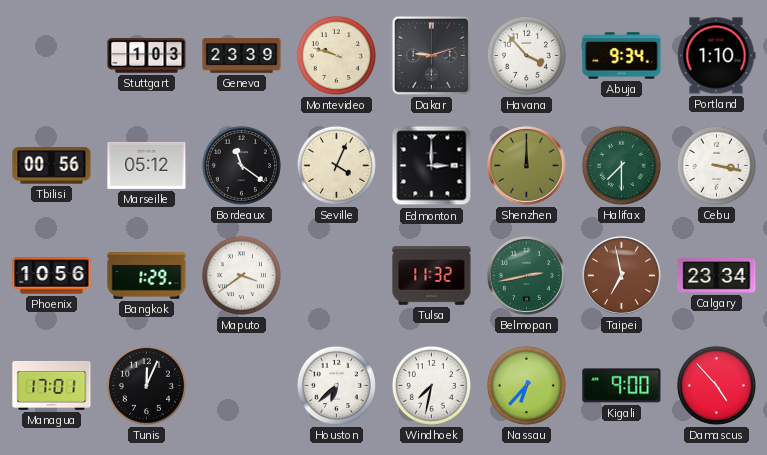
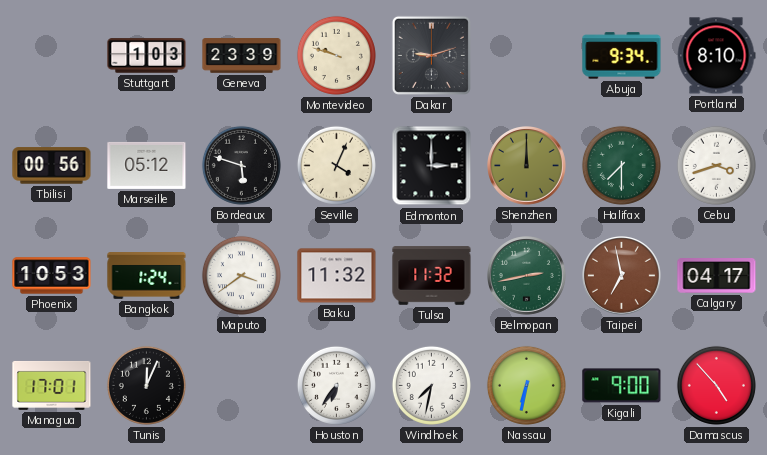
Havana: 3:53 -> none (526, 55)
Portland: 1:10 -> 8:10 (716, 56)
Bordeaux: 11:21 -> 5:48 (241, 165)
Cebu: 3:17 -> 3:42 (716, 165)
Phoenix: 10:56 -> 10:53 (52, 276)
Bangkok: 1:29 -> 1:24 (147, 276)
Baku: none -> 11:32 (337, 276)
Calgary: 23:34 -> 04:17 (717, 276)
Houston: 6:38 -> 6:36 (336, 385)
Nassau: 6:37 -> 6:32 (526, 385)
